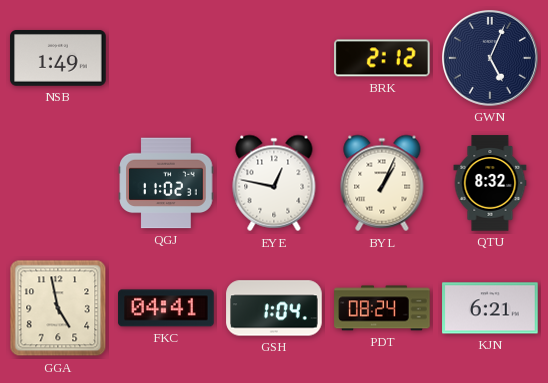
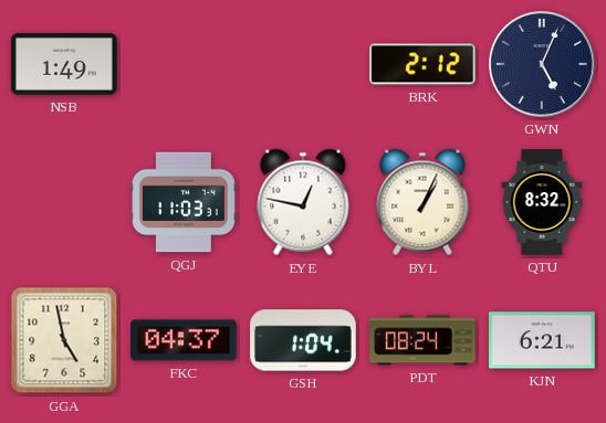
QGJ: 11:02 -> 11:03 (184, 202)
FKC: 04:41 -> 04:37 (184, 340)
